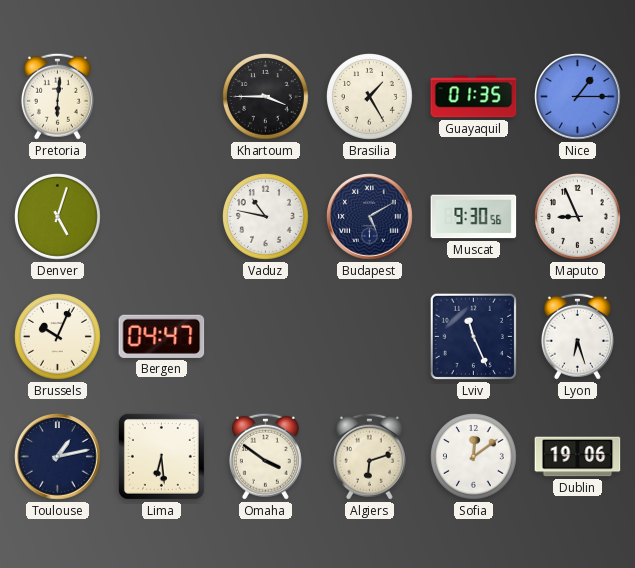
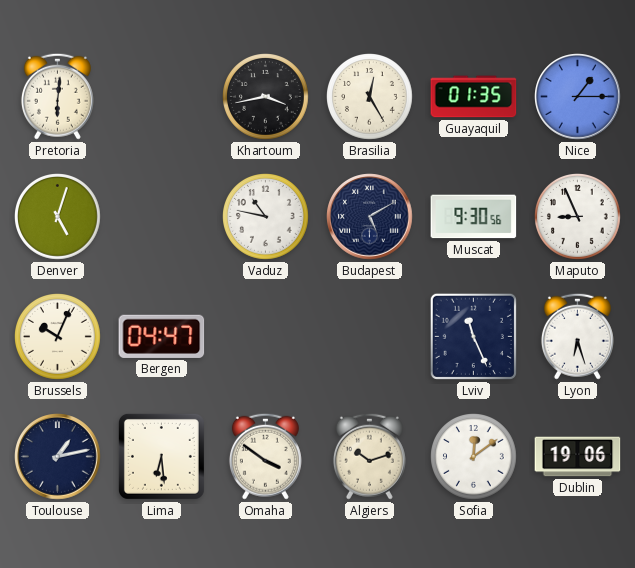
Khartoum: 3:45 -> 3:43 (266, 97)
Brasilia: 1:25 -> 12:25 (370, 97)
Algiers: 6:12 -> 10:12 (369, 456)
